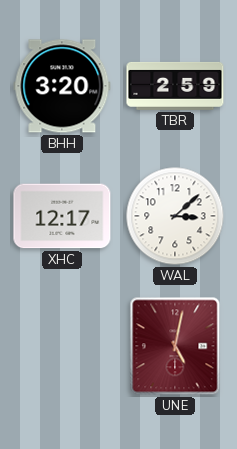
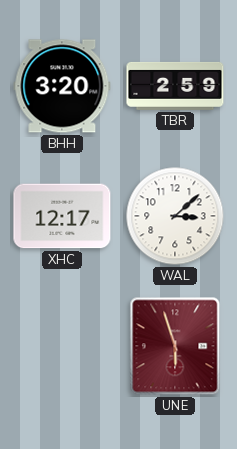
UNE: 5:02 -> 5:57 (175, 346)
